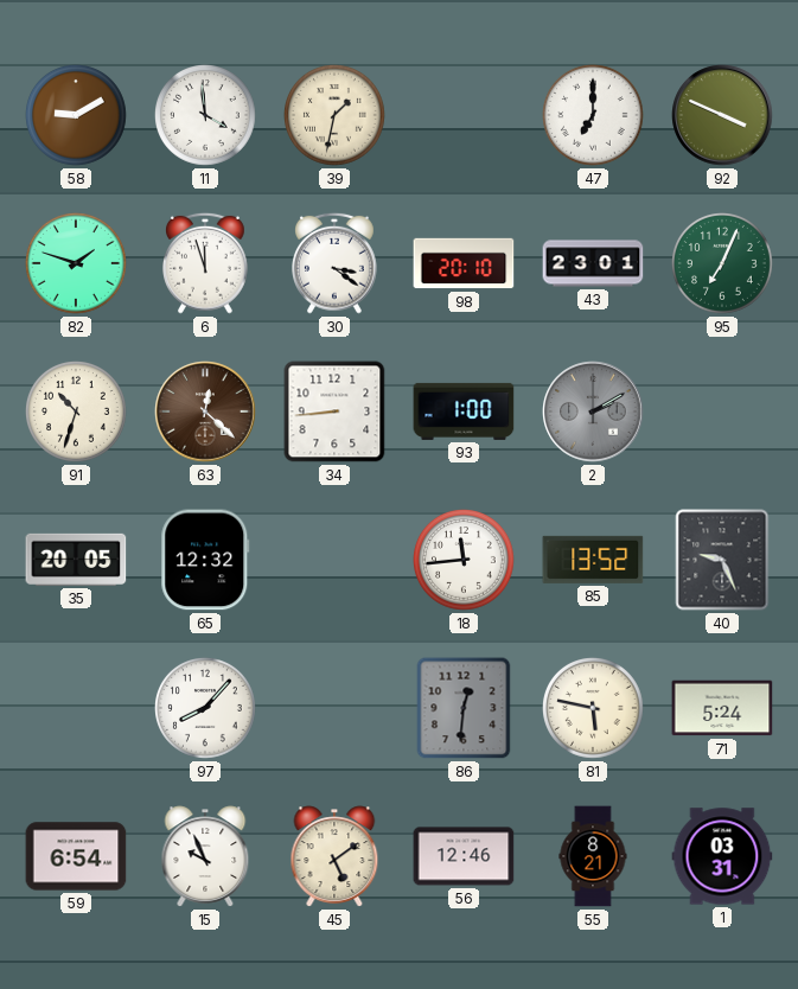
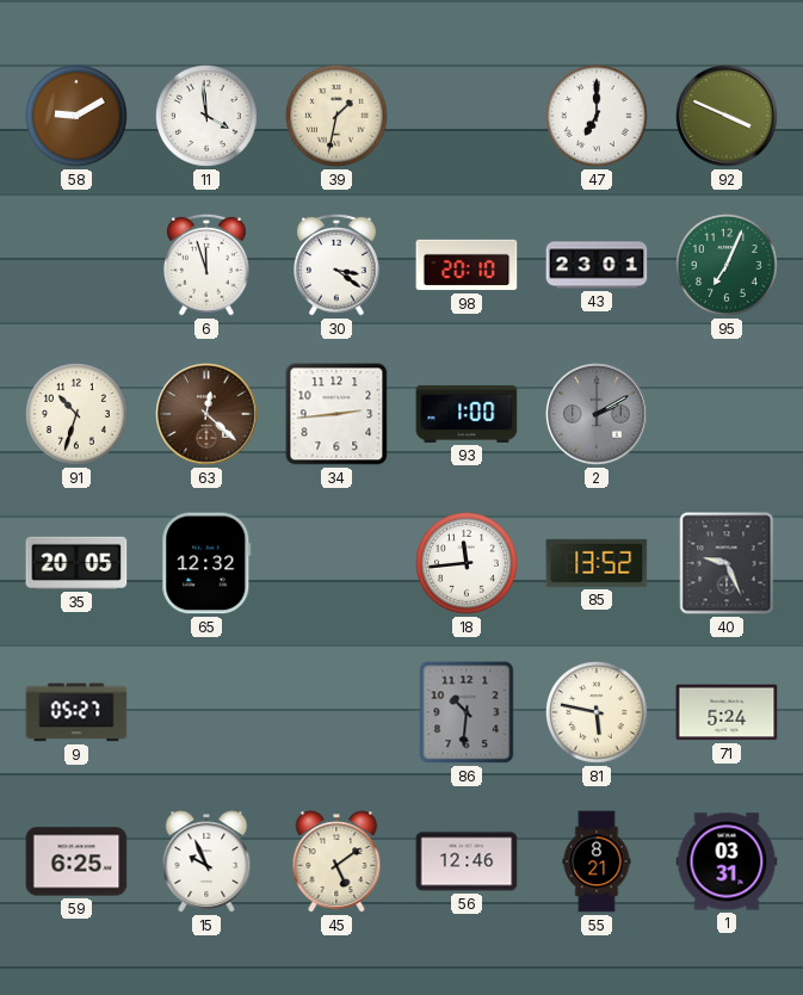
82: 1:48 -> none (77, 264)
34: 8:44 -> 2:44 (336, 414)
9: none -> 05:27 (76, 712)
97: 8:07 -> none (206, 709)
86: 12:31 -> 10:31 (467, 712)
59: 6:54 -> 6:25 (76, 861)
